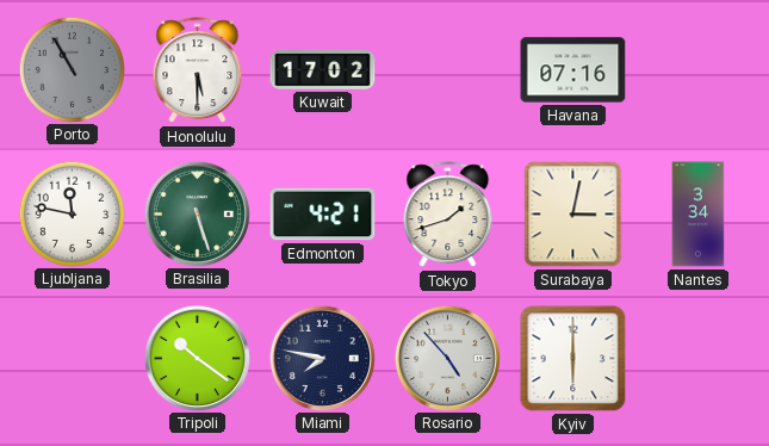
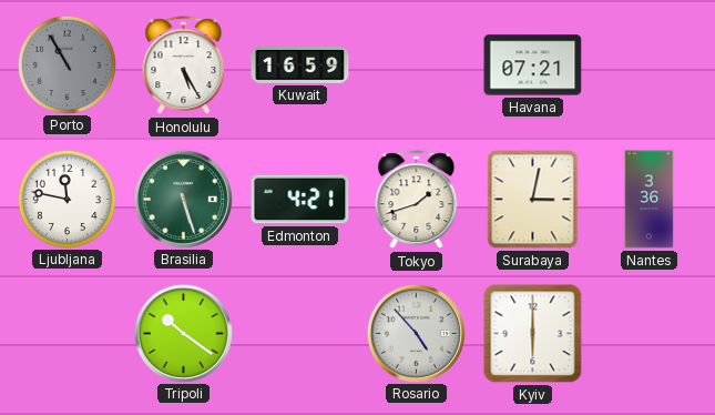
Honolulu: 5:30 -> 5:25 (184, 65)
Kuwait: 17:02 -> 16:59 (300, 64)
Havana: 07:16 -> 07:21 (533, 65)
Nantes: 3:34 -> 3:36 (650, 200)
Miami: 7:47 -> none (322, 358)
